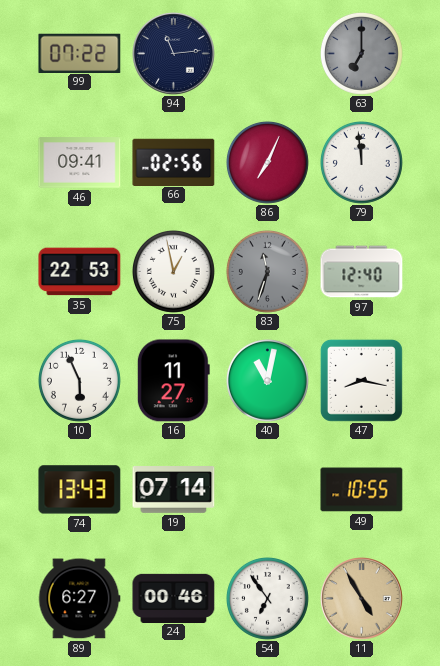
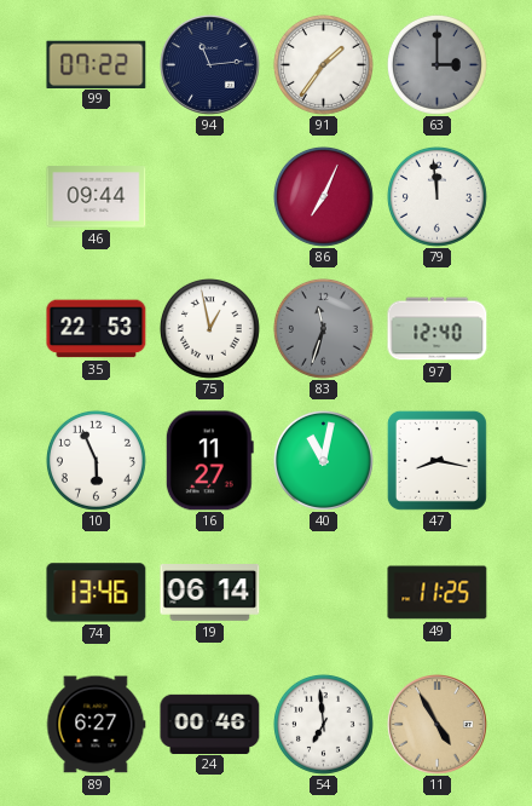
91: none -> 1:36 (323, 64)
63: 7:00 -> 3:00 (436, 64)
46: 09:41 -> 09:44 (97, 197)
66: 02:56 -> none (174, 162)
74: 13:43 -> 13:46 (97, 593)
19: 07:14 -> 06:14 (210, 593)
49: 10:55 -> 11:25 (438, 593)
54: 6:54 -> 6:59 (323, 724)
